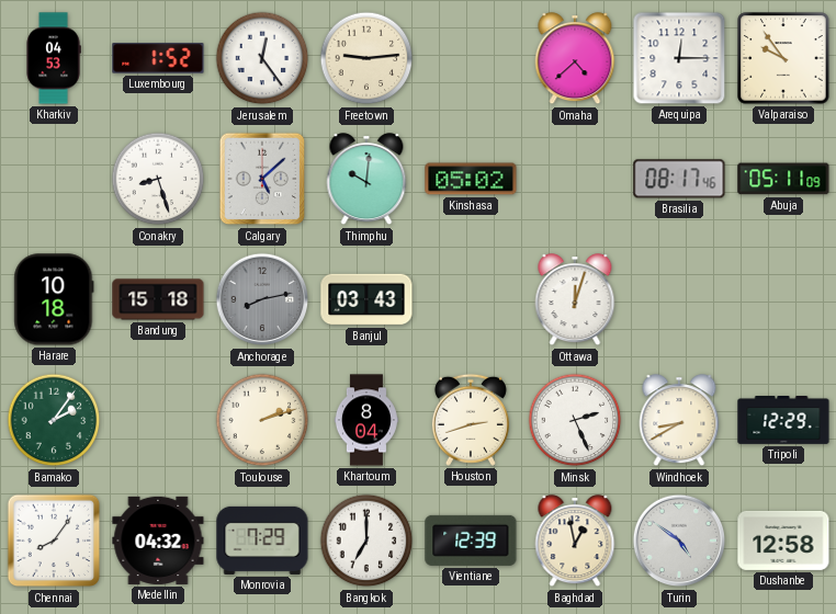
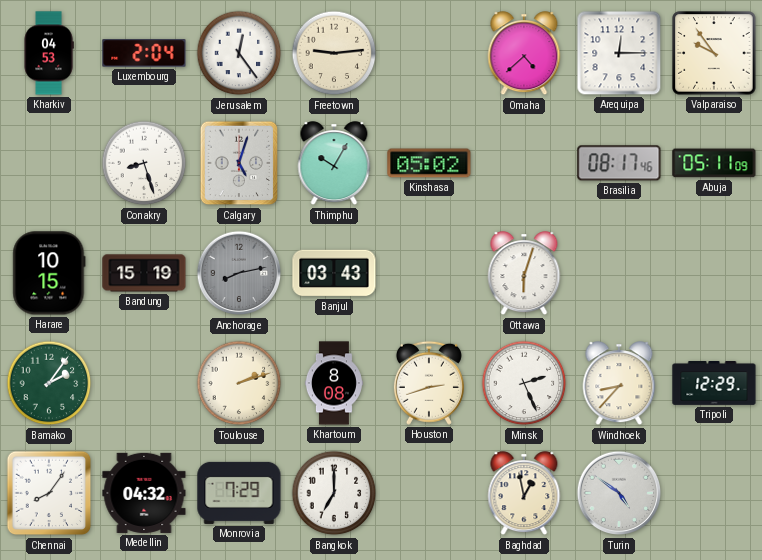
Luxembourg: 1:52 -> 2:04 (144, 53)
Calgary: 5:08 -> 5:03 (239, 163)
Thimphu: 10:01 -> 10:05 (334, 164)
Harare: 10:18 -> 10:15 (49, 273)
Bandung: 15:18 -> 15:19 (144, 273)
Ottawa: 12:03 -> 6:03 (524, 274)
Khartoum: 8:04 -> 8:08 (334, 383)
Windhoek: 8:40 -> 8:37 (619, 384)
Vientiane: 12:39 -> none (471, 541)
Dushanbe: 12:58 -> none (783, 541)
